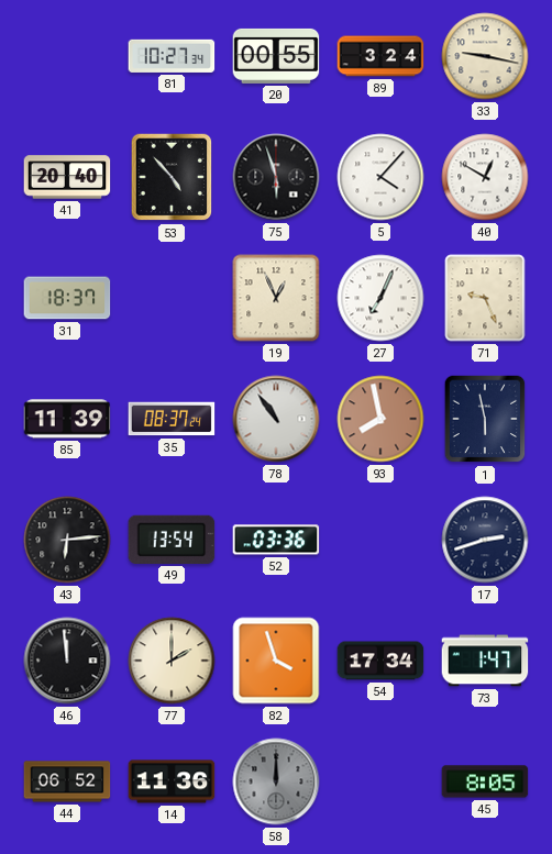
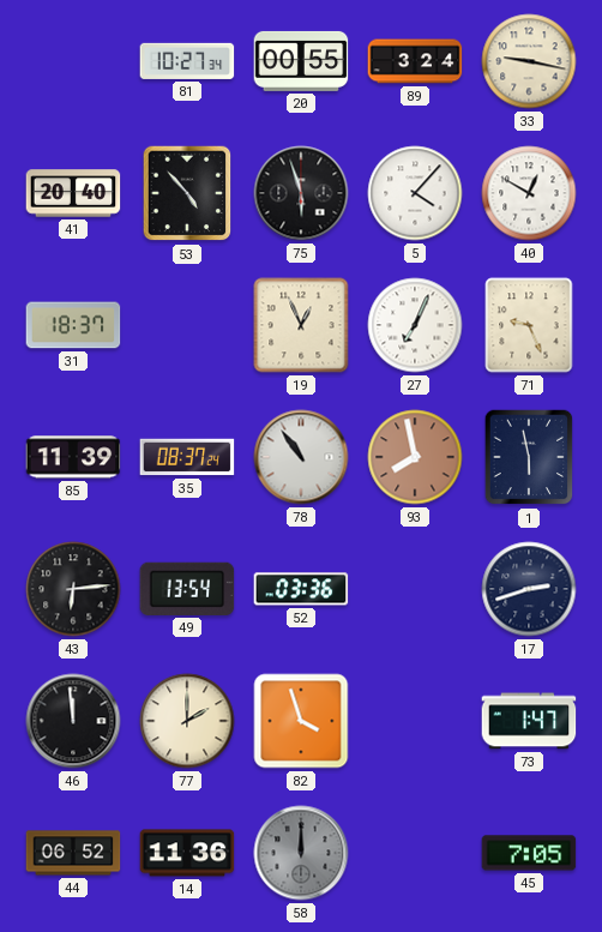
54: 17:34 -> none (380, 661)
45: 8:05 -> 7:05 (529, 853)
